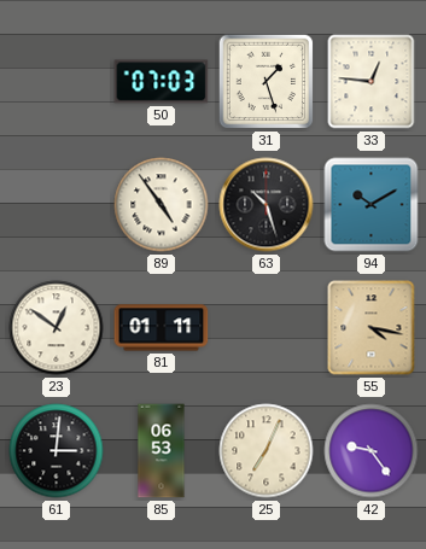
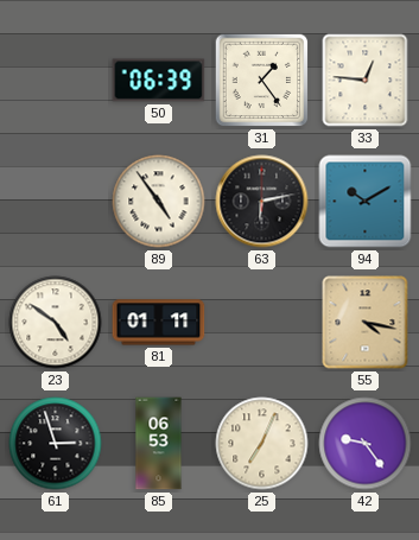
50: 07:03 -> 06:39 (159, 81)
31: 1:27 -> 1:24 (262, 81)
63: 10:27 -> 6:13 (262, 202)
23: 12:51 -> 4:51 (56, 323)
61: 3:01 -> 2:57 (56, 444)
